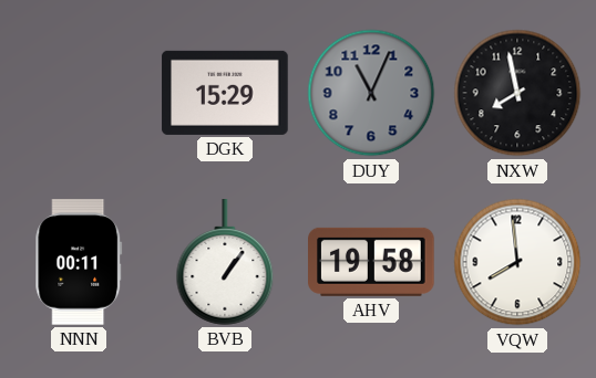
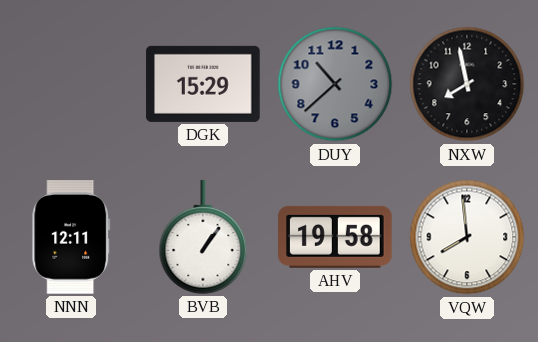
DUY: 11:04 -> 10:38 (335, 84)
NNN: 00:11 -> 12:11 (71, 237)
